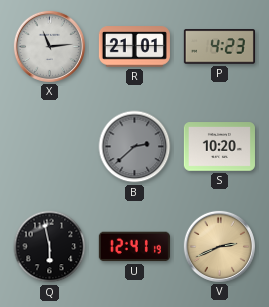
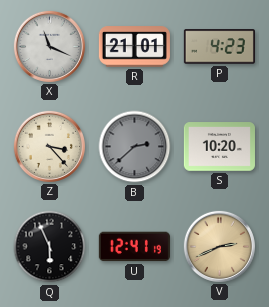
X: 11:14 -> 11:19 (49, 46)
Z: none -> 3:23 (49, 146)
Q: 5:58 -> 5:56 (50, 247)
